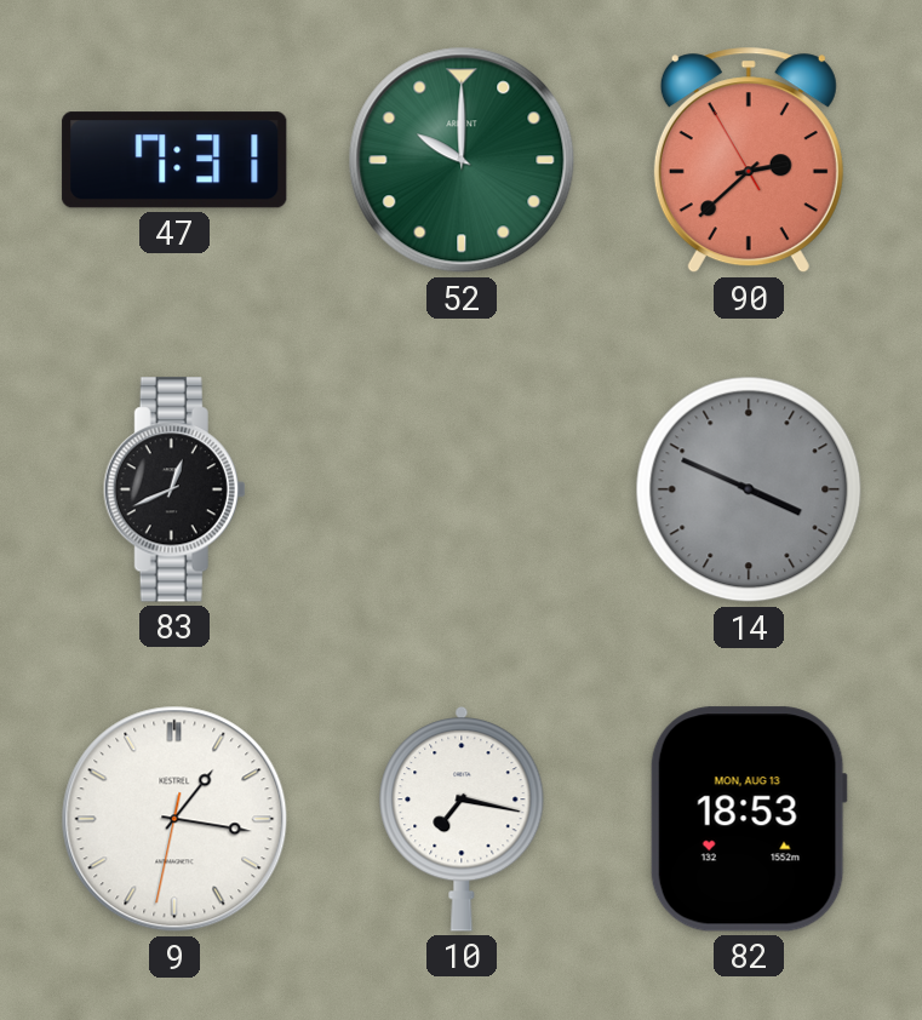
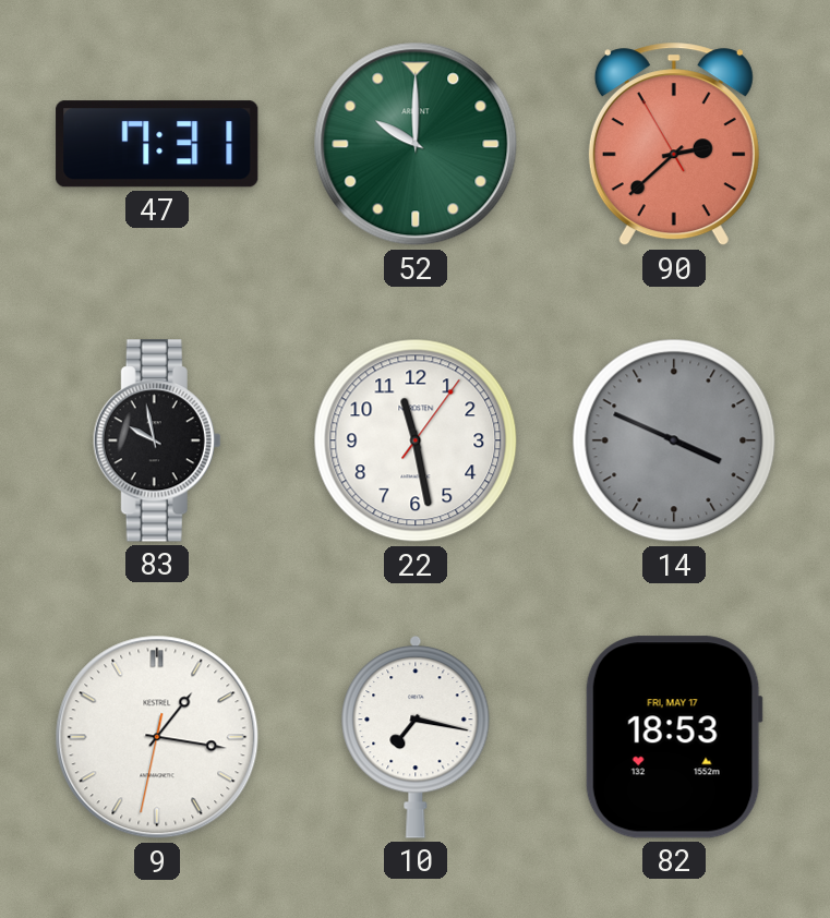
83: 12:41 -> 9:58 (157, 440)
22: none -> 11:28 (416, 440)
82 date: MON, AUG 13 -> FRI, MAY 17 (674, 737)
